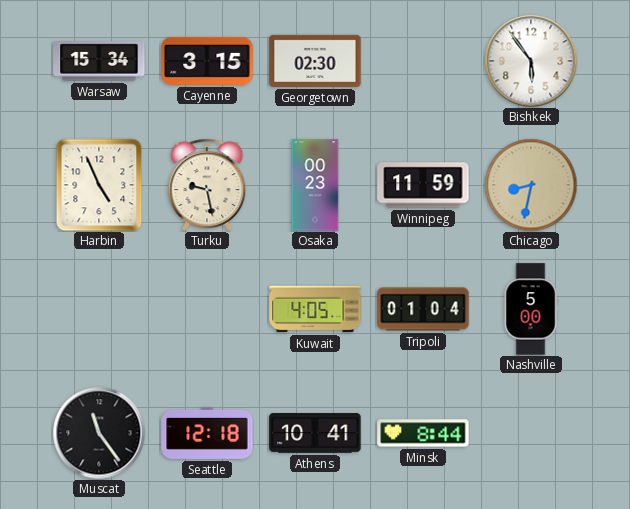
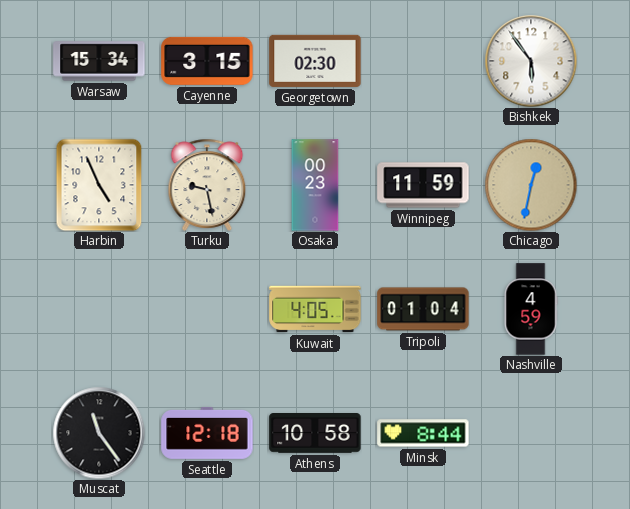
Chicago: 8:32 -> 12:32 (531, 185)
Nashville: 5:00 -> 4:59 (531, 309)
Athens: 10:41 -> 10:58 (315, 434)
